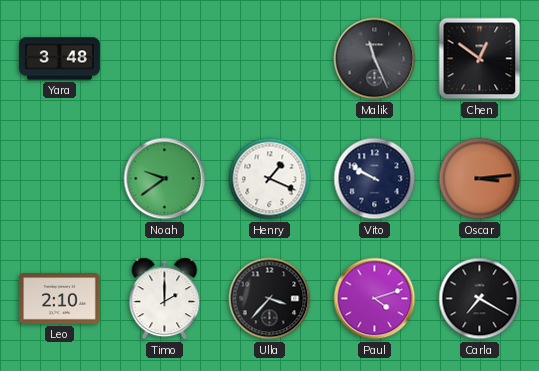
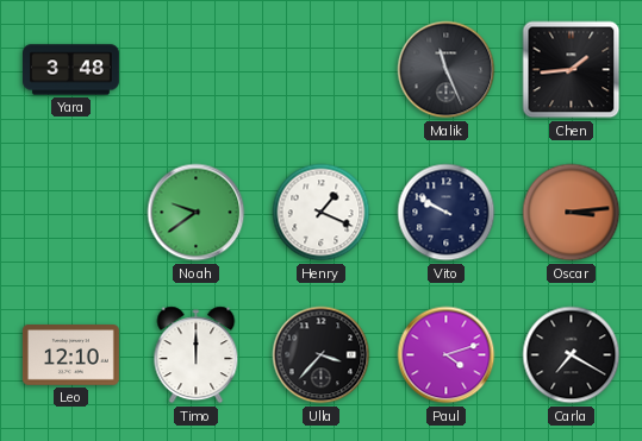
Chen: 12:51 -> 1:44 (572, 70)
Leo: 2:10 -> 12:10 (70, 355)
Timo: 2:00 -> 12:00 (197, 355)
